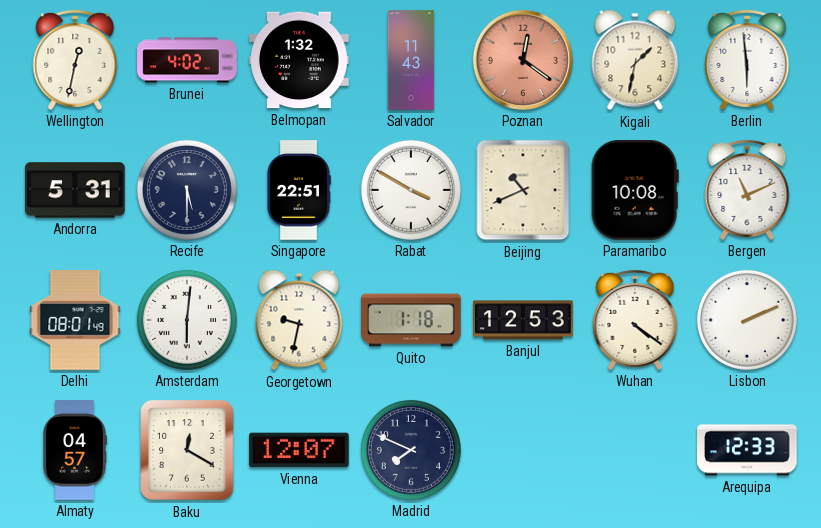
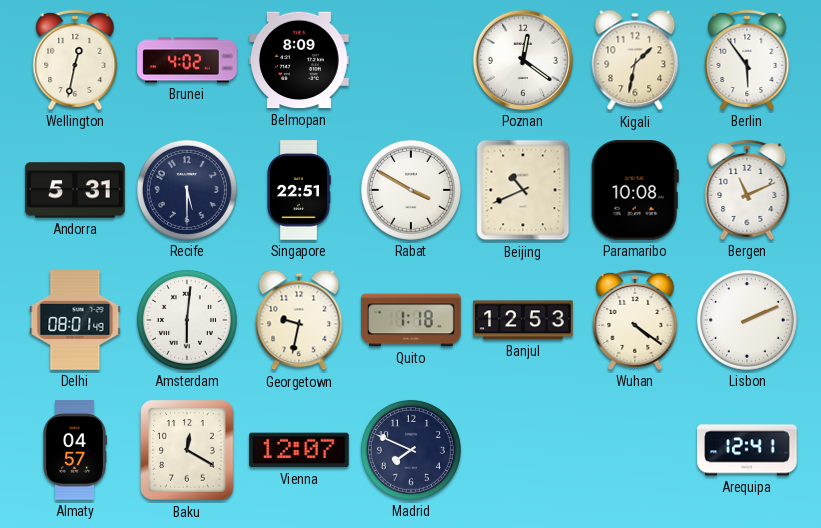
Belmopan: 1:32 -> 8:09 (299, 60)
Salvador: 11:43 -> none (411, 60)
Poznan dial: salmon -> white (523, 60)
Berlin: 5:59 -> 5:54 (747, 60)
Arequipa: 12:33 -> 12:41 (747, 450)
